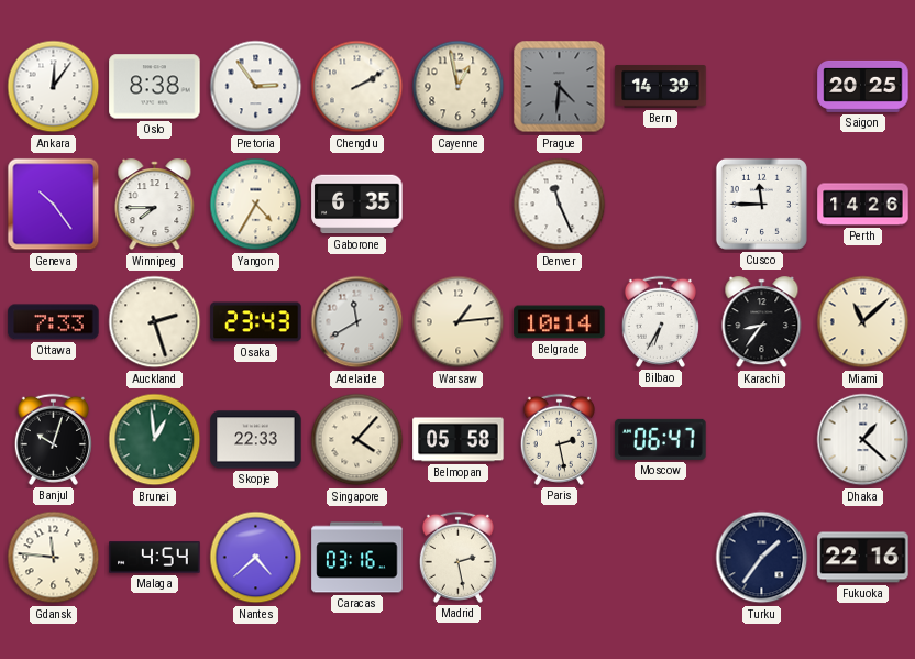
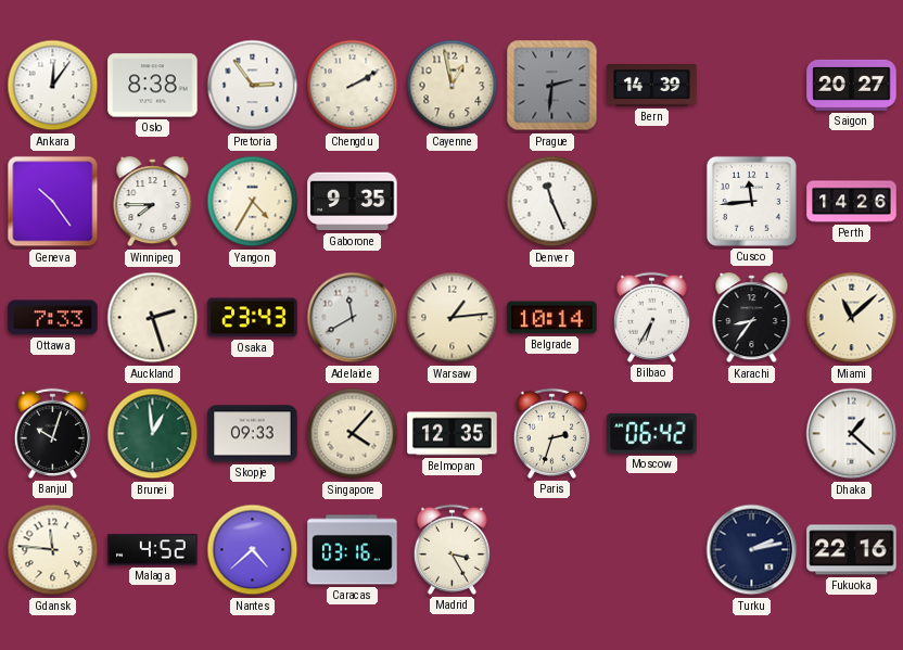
Prague: 4:31 -> 2:31 (552, 86)
Saigon: 20:25 -> 20:27 (852, 85)
Gaborone: 6:35 -> 9:35 (353, 202)
Cusco: 11:45 -> 11:44 (751, 201)
Skopje: 22:33 -> 09:33 (253, 434)
Belmopan: 05:58 -> 12:35 (453, 434)
Paris: 2:28 -> 2:33 (551, 433)
Moscow: 06:47 -> 06:42 (652, 433)
Malaga: 4:54 -> 4:52 (153, 550)
Madrid: 2:28 -> 3:25 (452, 549)
Turku: 1:36 -> 2:13 (752, 550)
